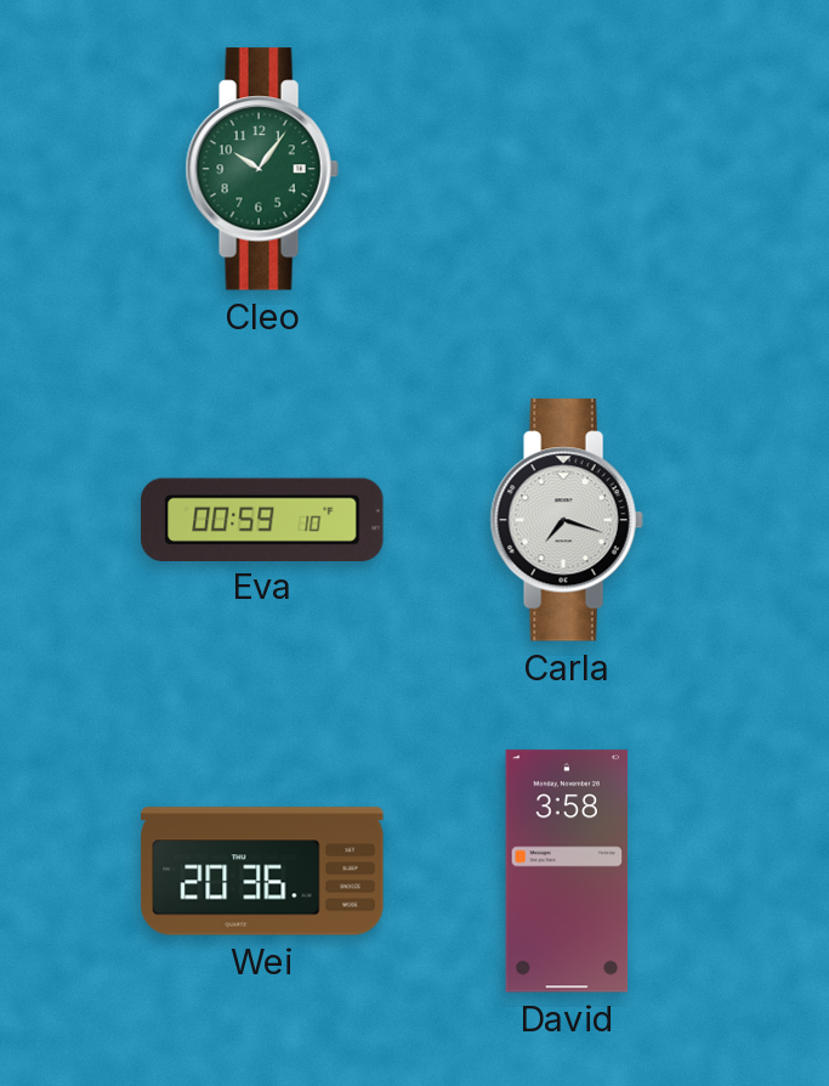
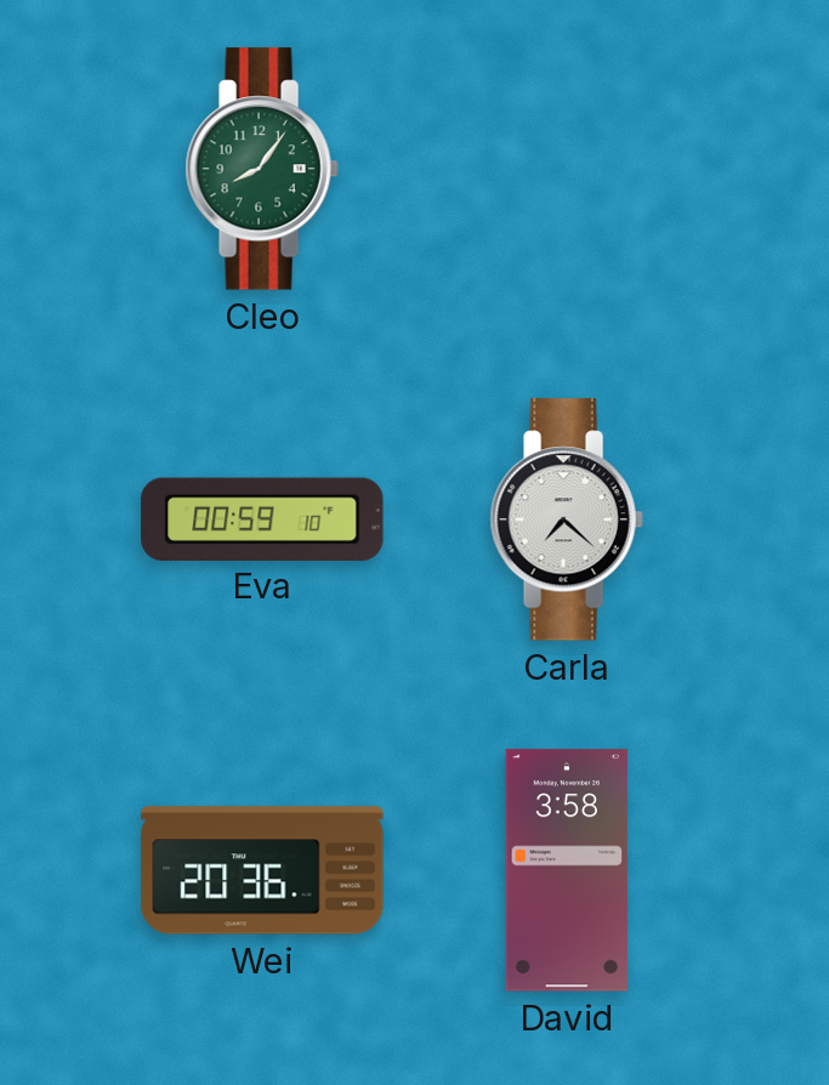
Cleo: 10:06 -> 8:06 (262, 169)
Carla: 7:18 -> 7:22 (567, 519)
